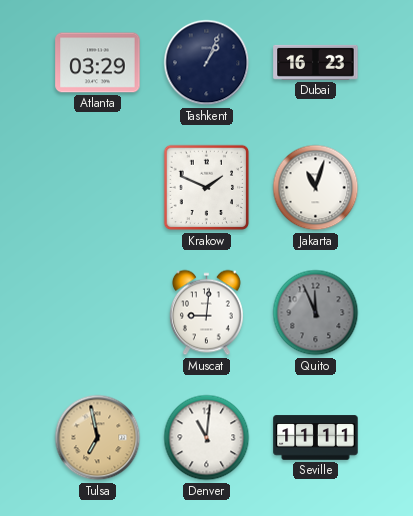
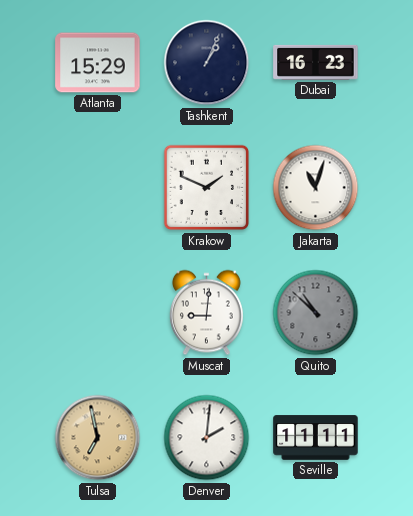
Atlanta: 03:29 -> 15:29 (98, 63)
Quito: 11:56 -> 10:52 (316, 313)
Denver: 11:01 -> 2:01 (207, 438)
